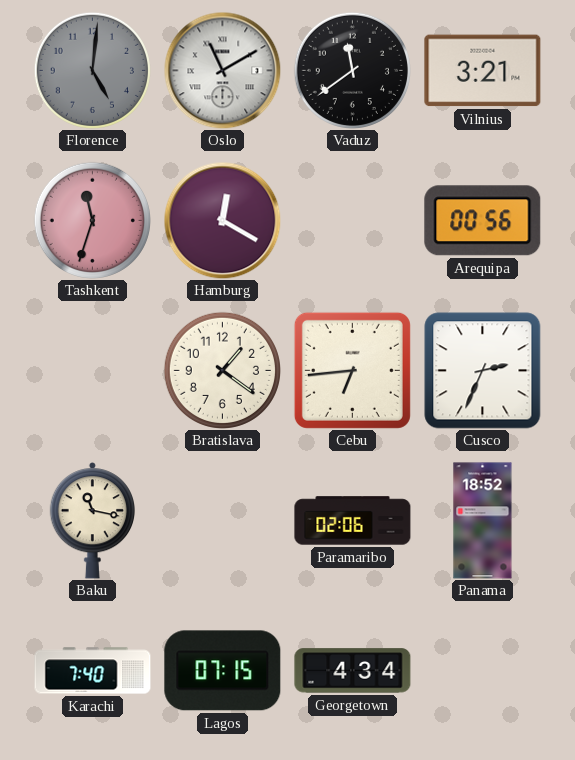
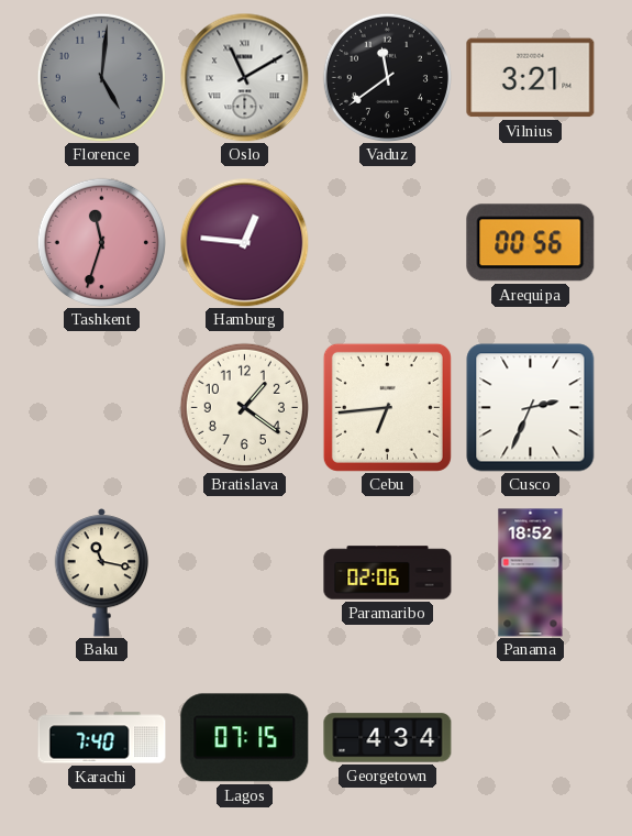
Hamburg: 12:20 -> 12:46 (244, 242)
